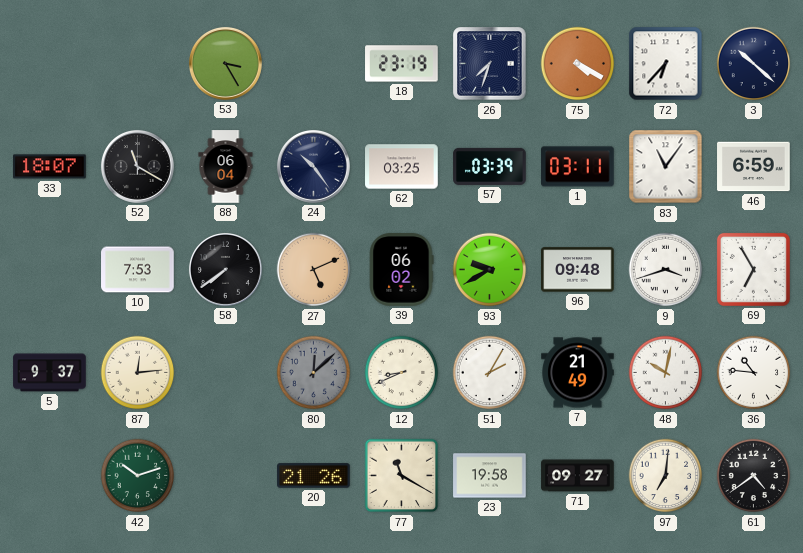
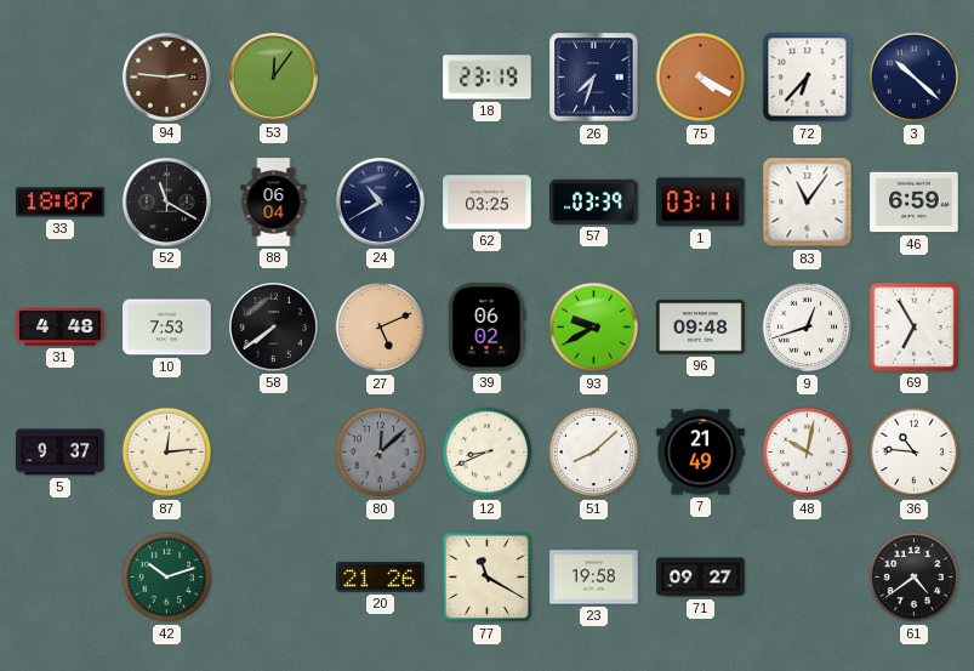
94: none -> 2:46 (166, 76)
53: 3:25 -> 12:06 (273, 76)
24: 10:24 -> 10:40 (380, 201)
31: none -> 4:48 (61, 328)
9: 3:42 -> 12:42 (808, 328)
51: 2:05 -> 8:08 (594, 453)
97: 7:01 -> none (666, 476)
